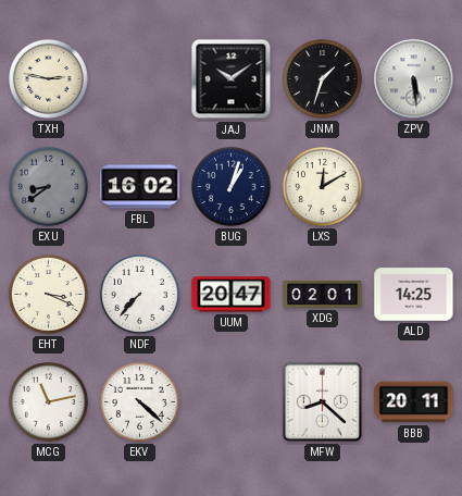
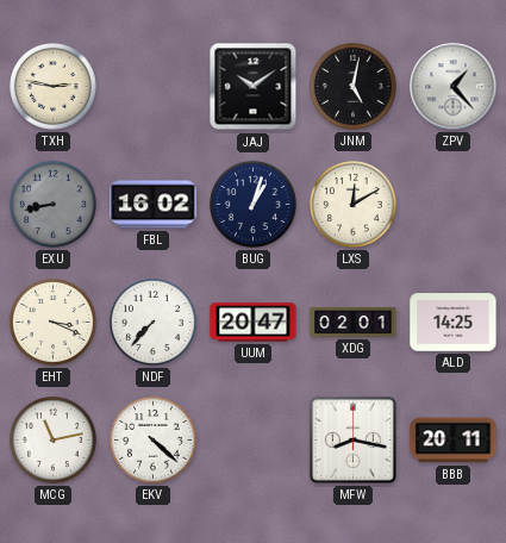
JNM: 1:33 -> 5:02 (354, 87)
ZPV: 5:29 -> 1:23 (454, 87)
EXU: 8:39 -> 8:43 (54, 205)
MFW: 8:22 -> 8:17 (352, 439)
